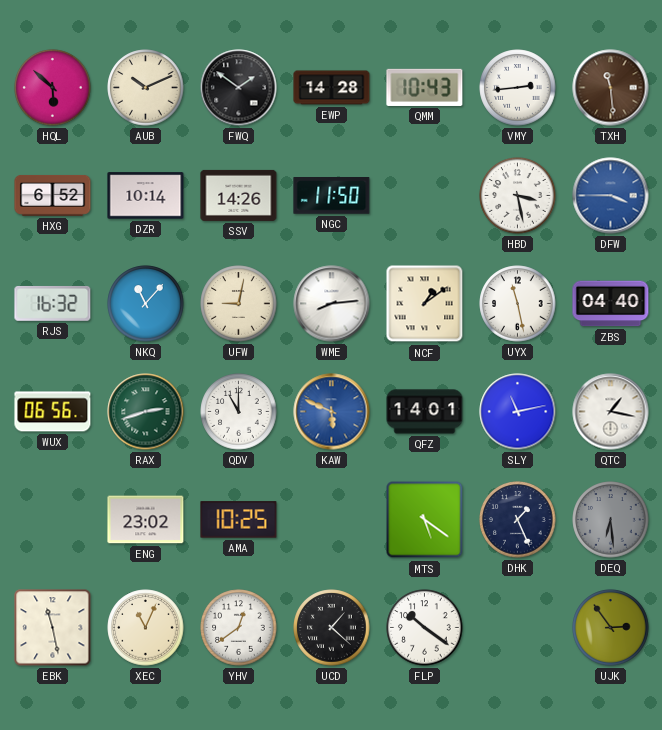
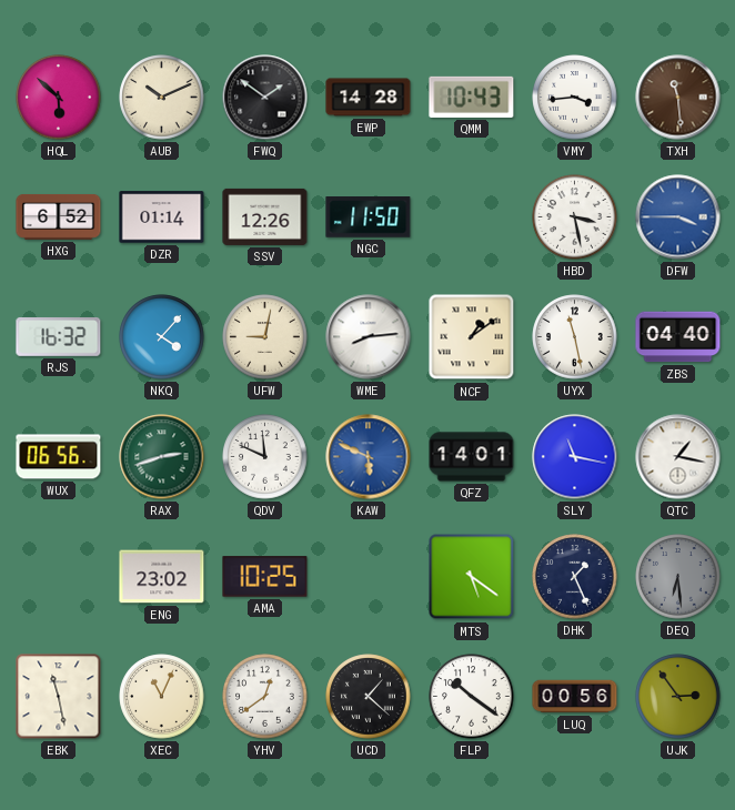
VMY: 2:44 -> 3:44 (575, 98)
DZR: 10:14 -> 01:14 (162, 217)
SSV: 14:26 -> 12:26 (265, 216)
NKQ: 11:07 -> 4:07 (162, 337)
QDV: 11:00 -> 11:49 (265, 457)
SLY: 11:13 -> 11:17 (575, 457)
LUQ: none -> 00:56 (575, 697)
